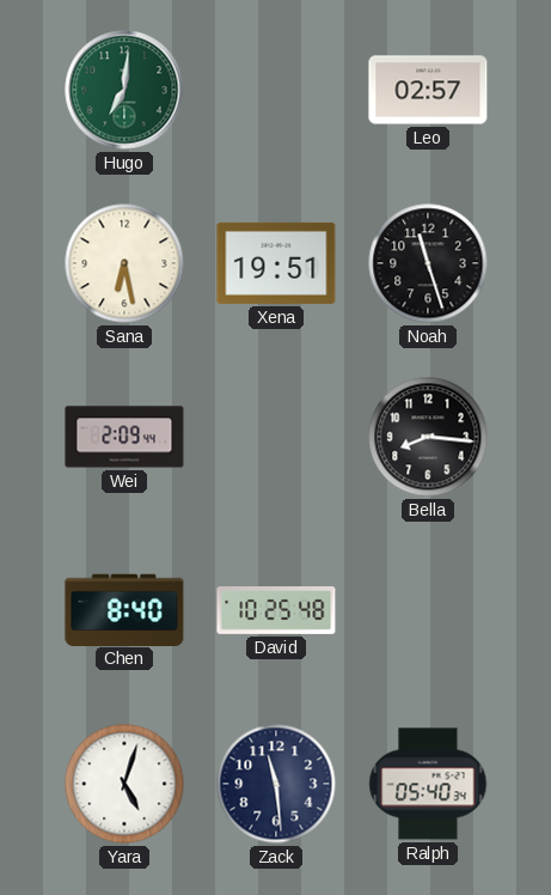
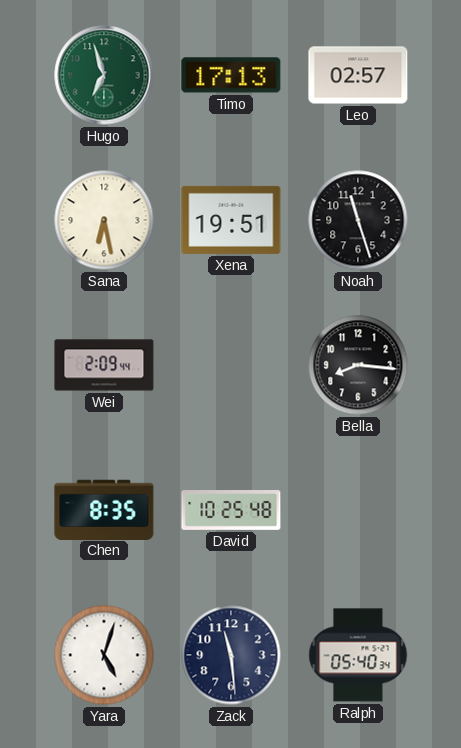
Hugo: 7:01 -> 6:57 (104, 75)
Timo: none -> 17:13 (231, 75)
Chen: 8:40 -> 8:35 (104, 509)
